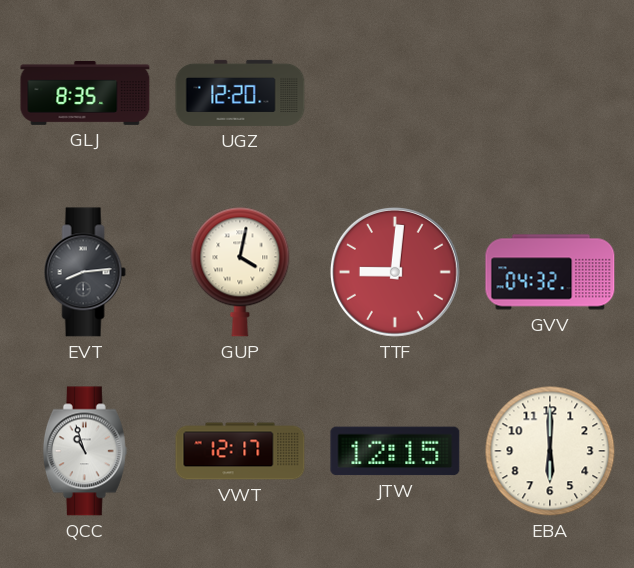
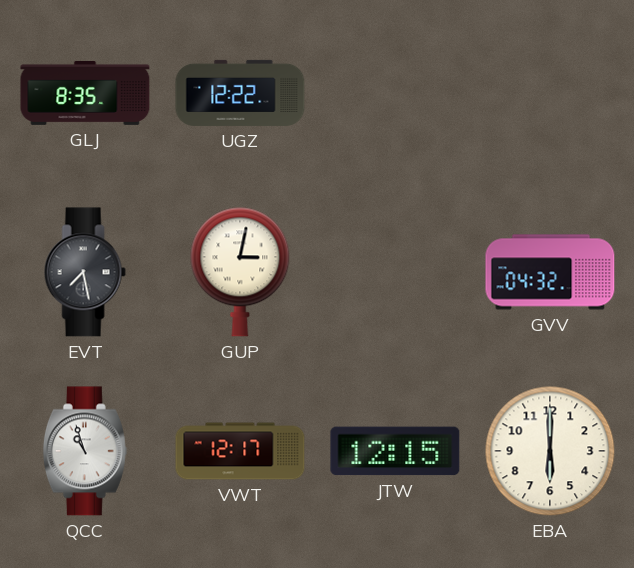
UGZ: 12:20 -> 12:22 (240, 93)
EVT: 8:14 -> 7:28 (85, 272)
GUP: 4:02 -> 3:02 (240, 272)
TTF: 9:01 -> none (395, 272)
